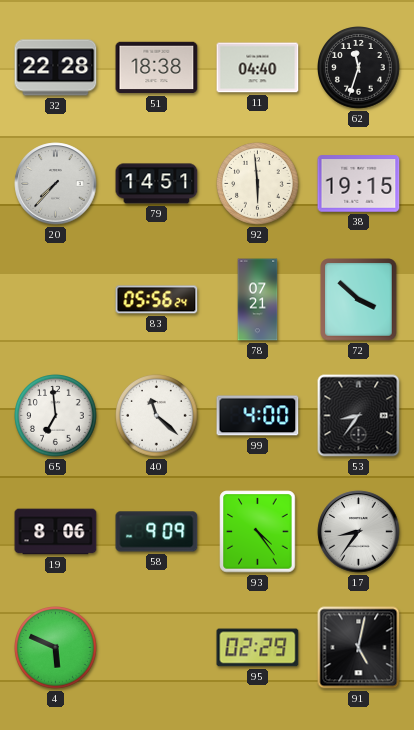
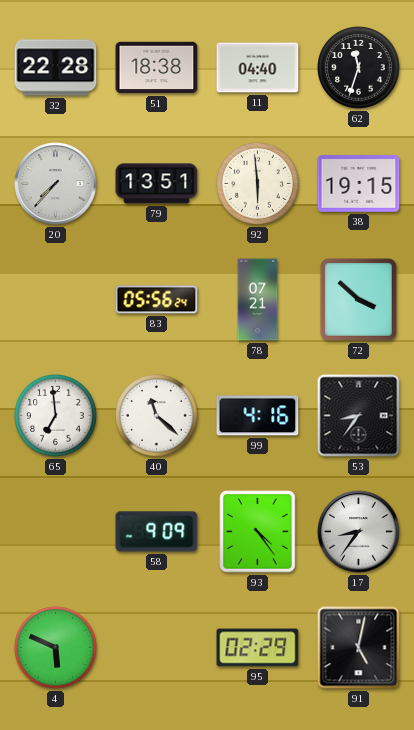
79: 14:51 -> 13:51 (157, 184)
99: 4:00 -> 4:16 (258, 416)
19: 8:06 -> none (56, 532)
